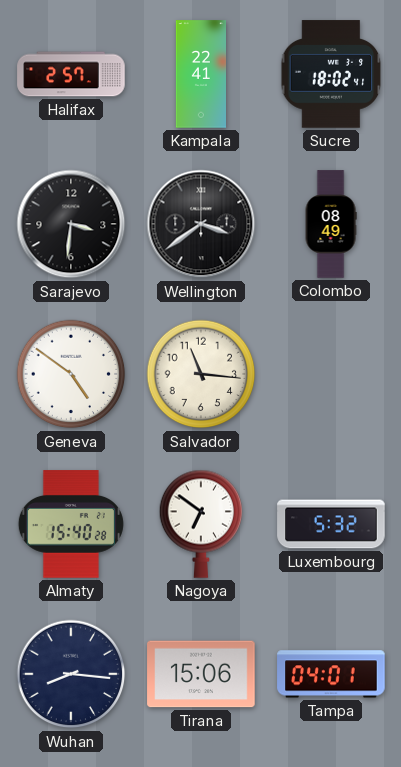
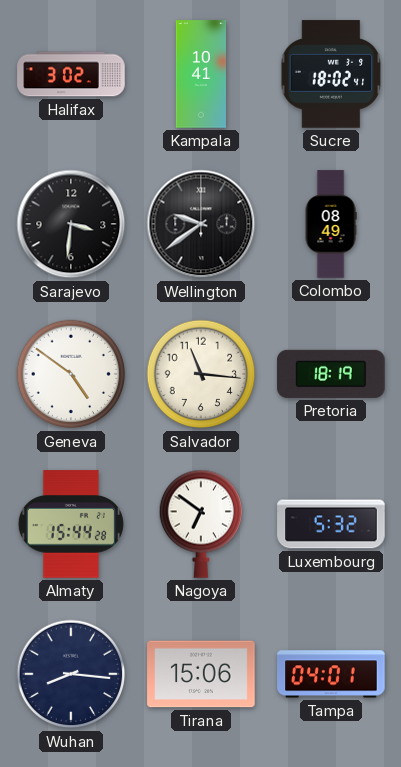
Halifax: 2:57 -> 3:02 (71, 74)
Kampala: 22:41 -> 10:41 (200, 74)
Wellington: 3:39 -> 9:39 (201, 224)
Pretoria: none -> 18:19 (331, 374)
Almaty: 15:40 -> 15:44 (71, 524)
